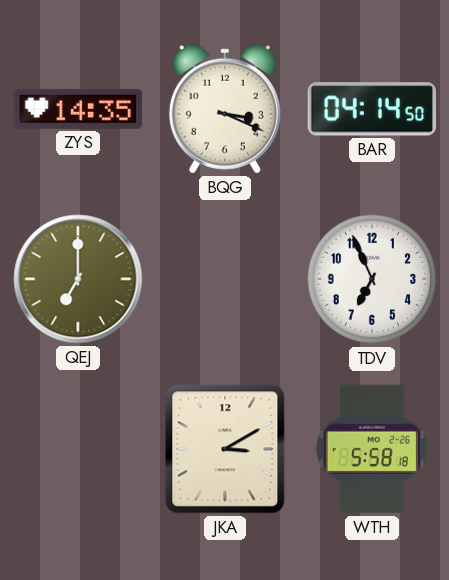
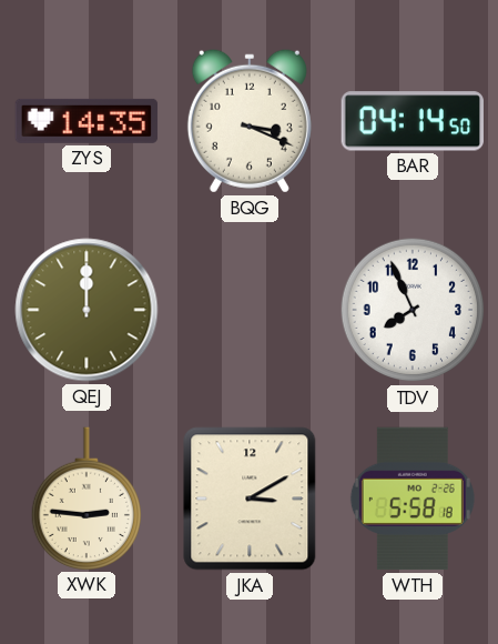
QEJ: 7:00 -> 12:00 (87, 310)
TDV: 6:56 -> 7:56 (413, 310)
XWK: none -> 2:46 (85, 499)
